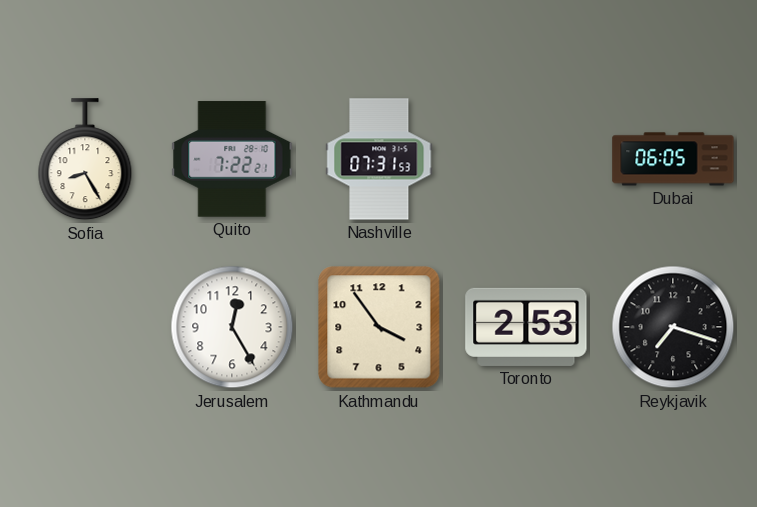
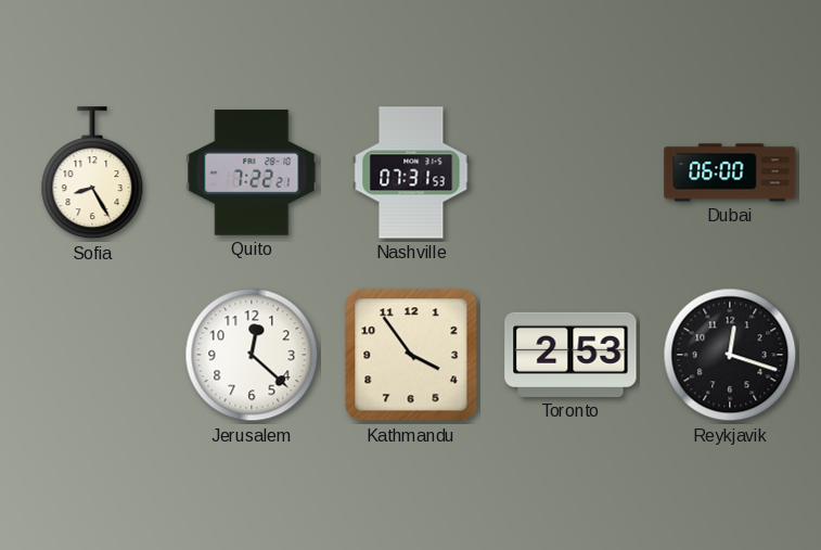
Dubai: 06:05 -> 06:00 (730, 172)
Jerusalem: 12:25 -> 12:22 (252, 355)
Reykjavik: 7:18 -> 12:18 (730, 355)
